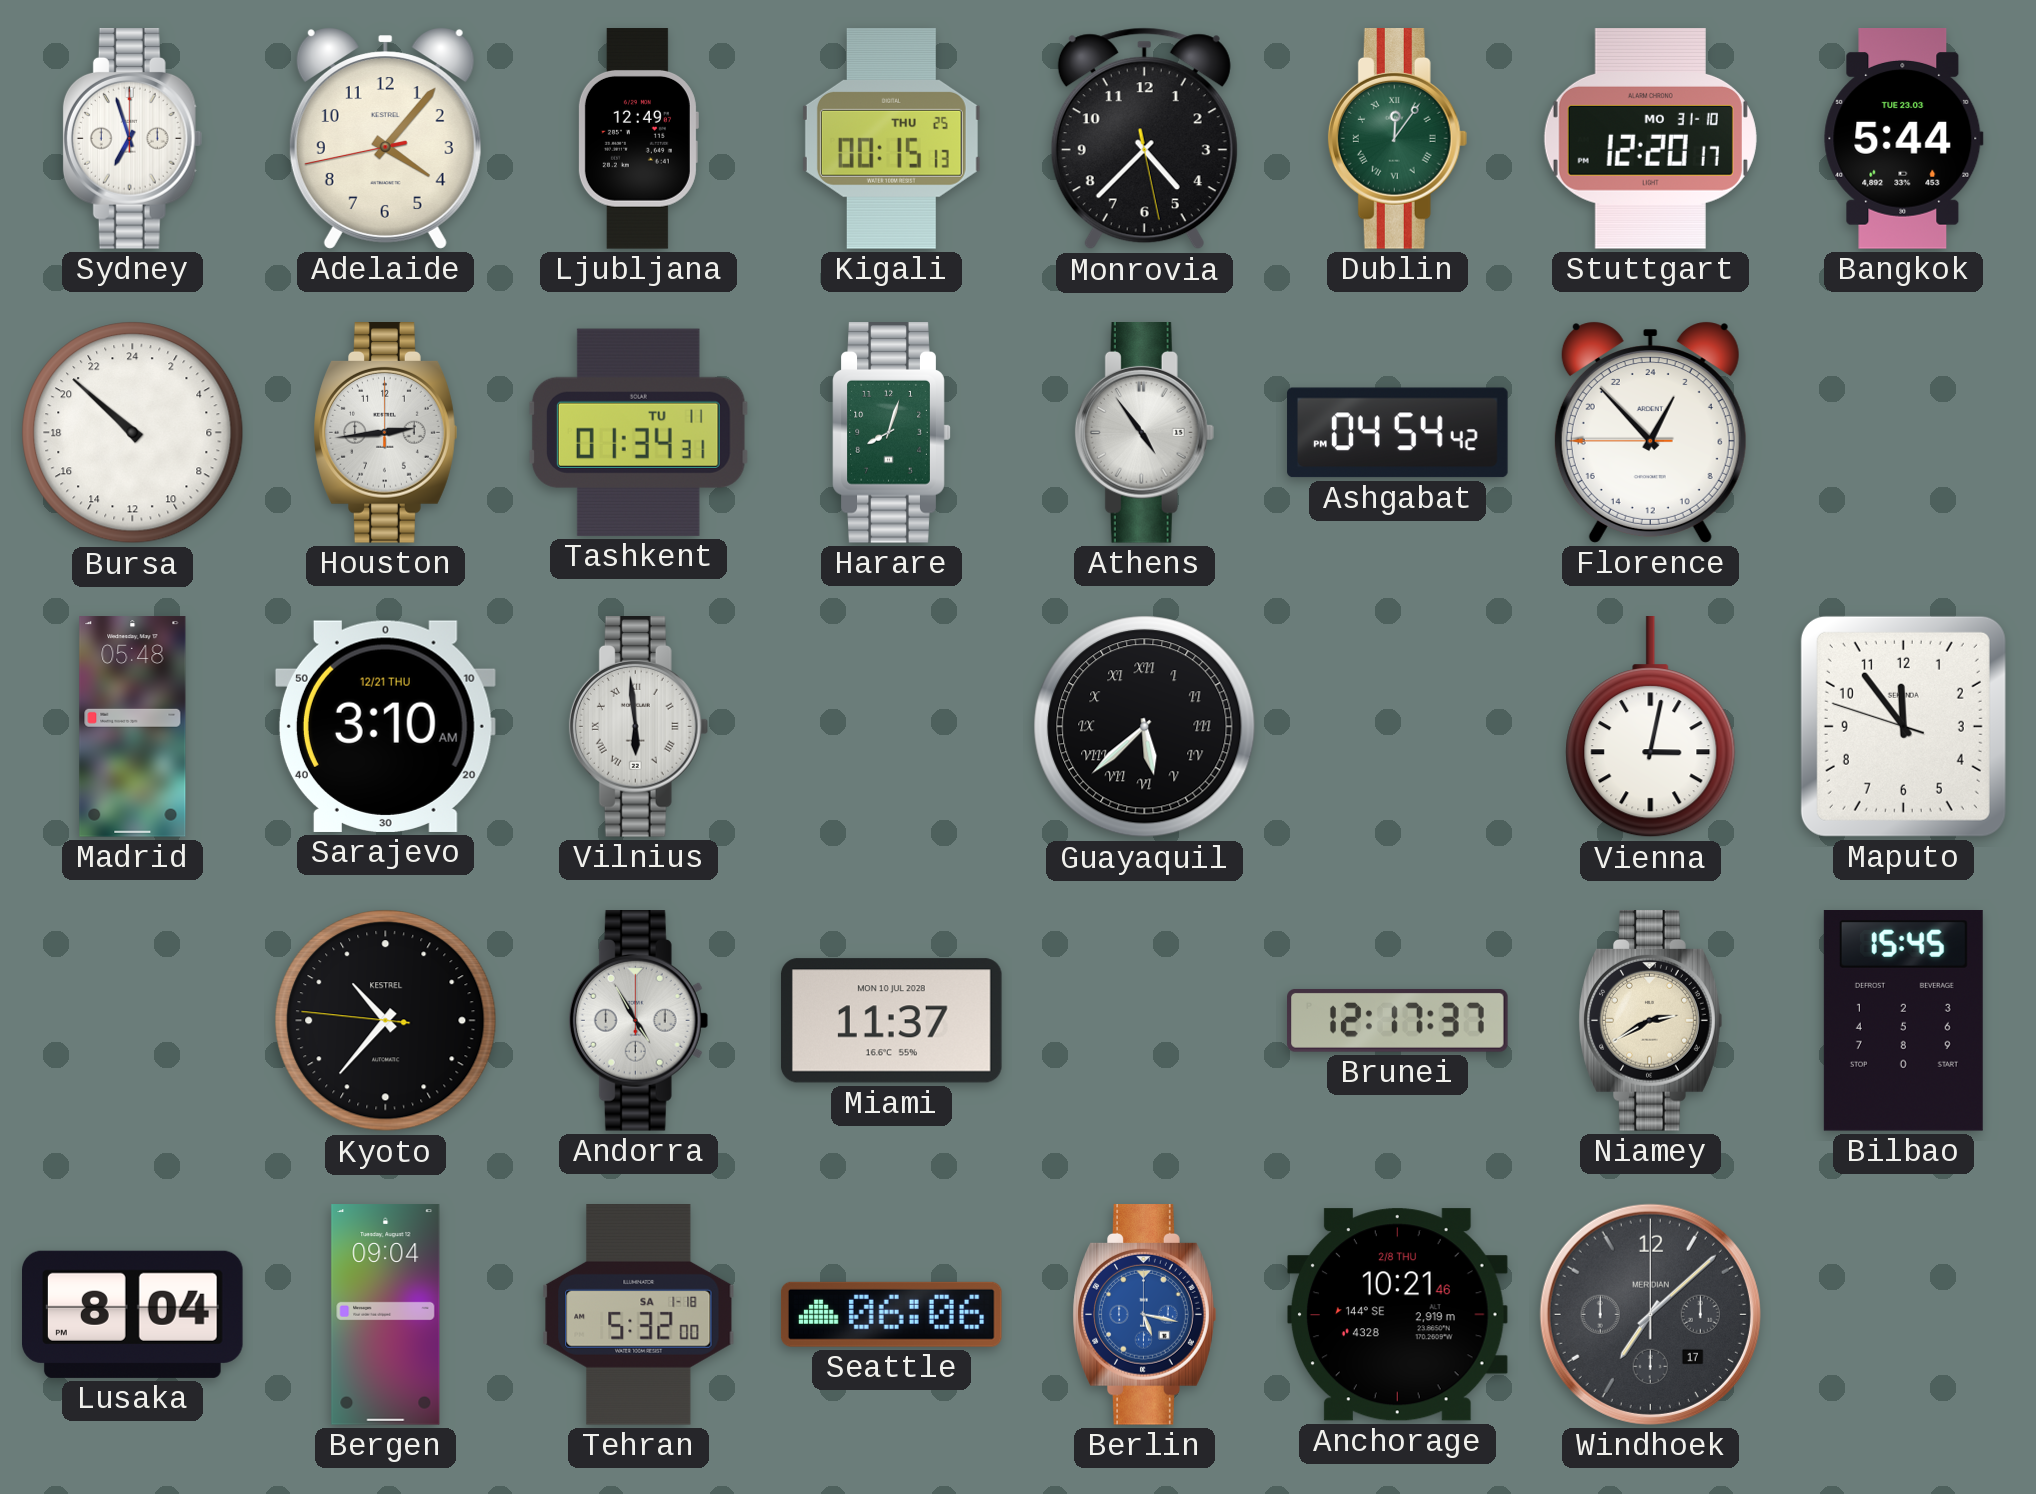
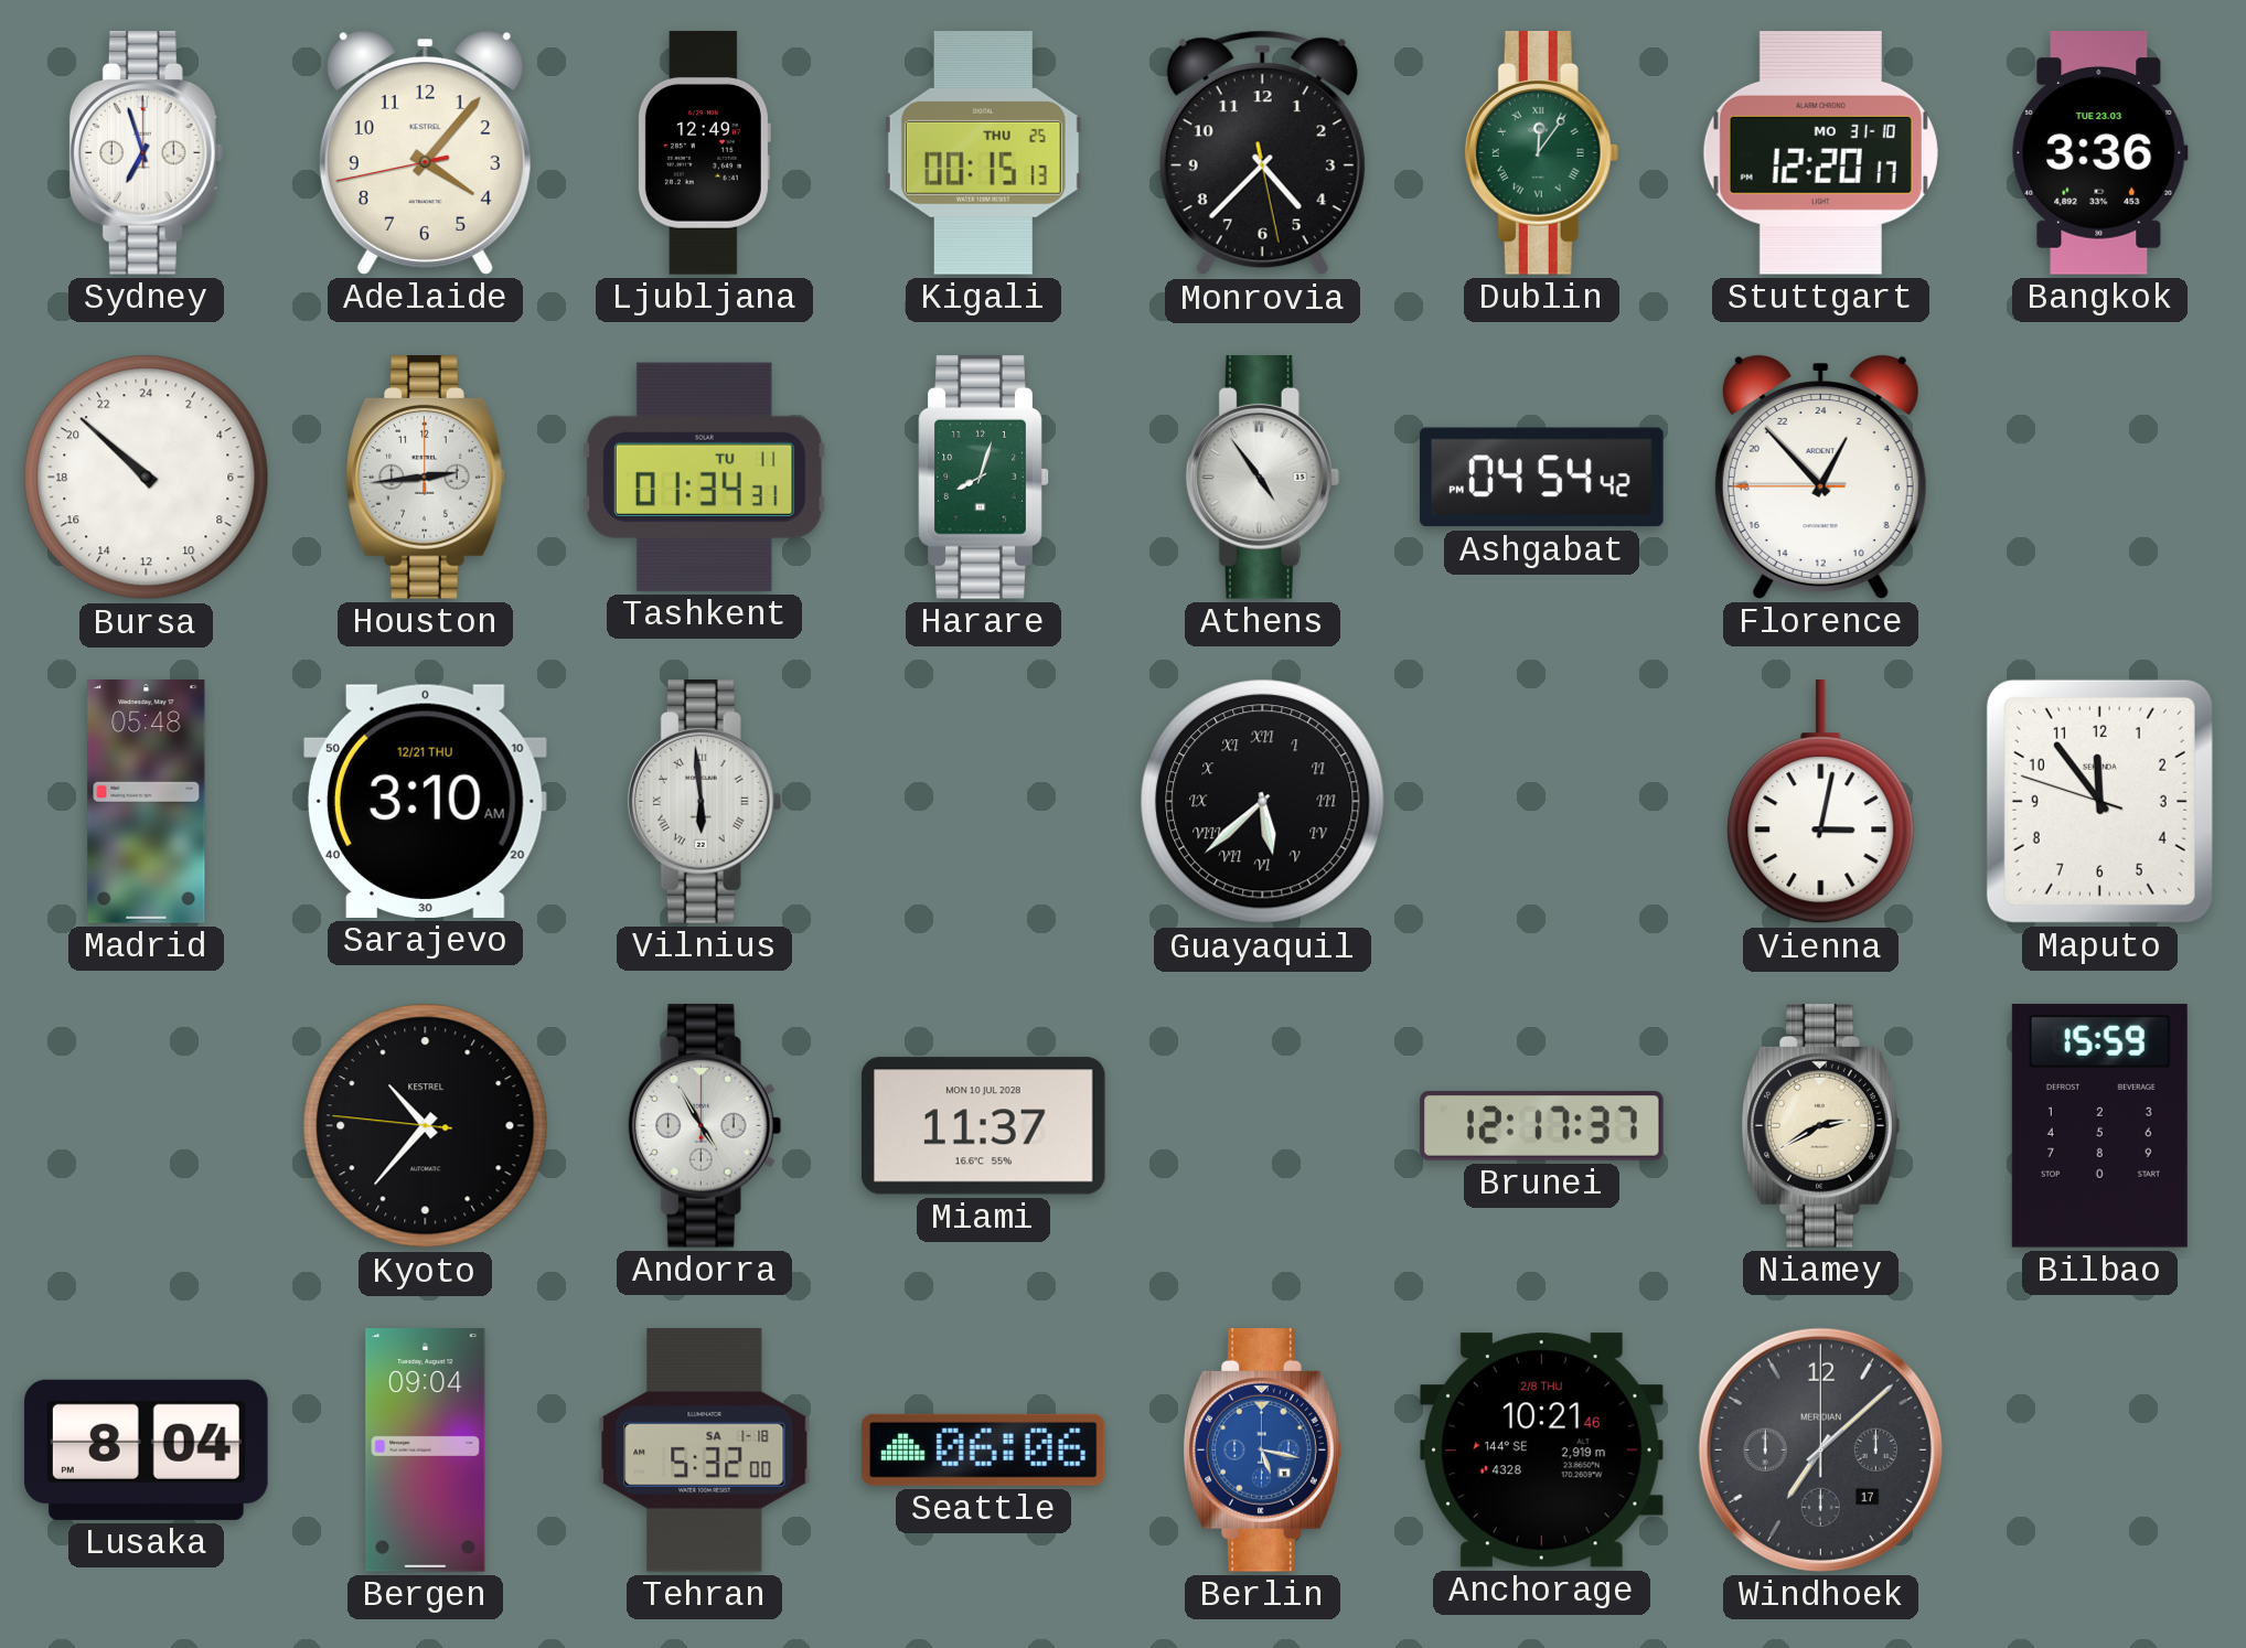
Bangkok: 5:44 -> 3:36 (2100, 153)
Bilbao: 15:45 -> 15:59 (2099, 1126)
